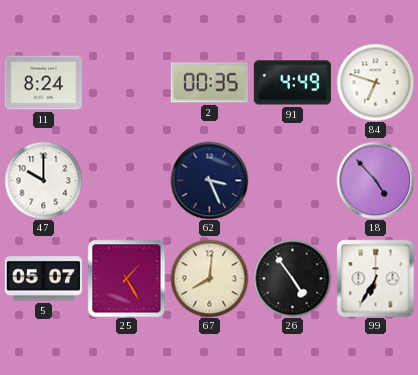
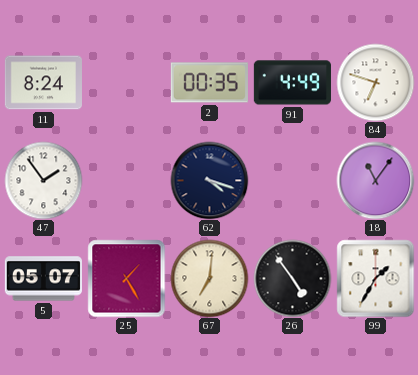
47: 10:00 -> 1:54 (43, 180)
62: 3:26 -> 4:18 (209, 180)
18: 4:53 -> 11:06 (375, 180)
67: 8:01 -> 7:01 (209, 278)
99: 6:35 -> 1:35 (375, 278)
